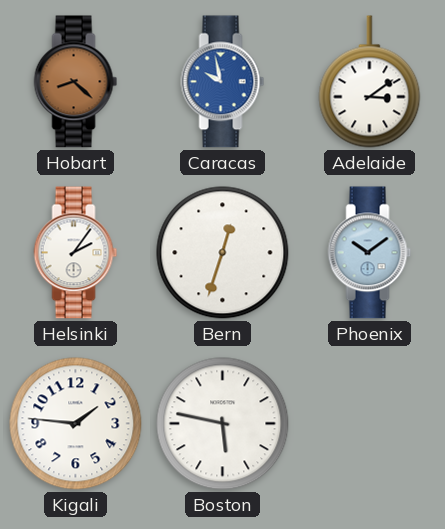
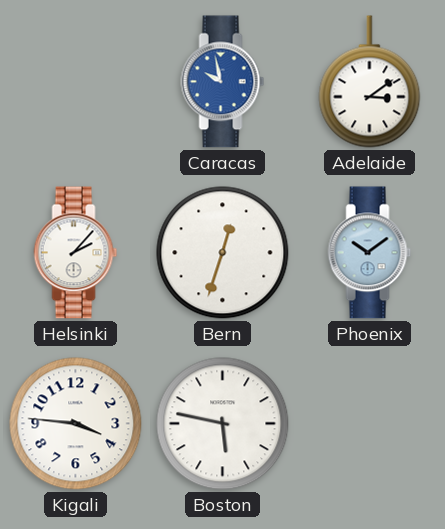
Hobart: 8:22 -> none (76, 82)
Helsinki: 2:06 -> 2:07 (76, 253)
Kigali: 1:46 -> 3:46 (76, 424)
